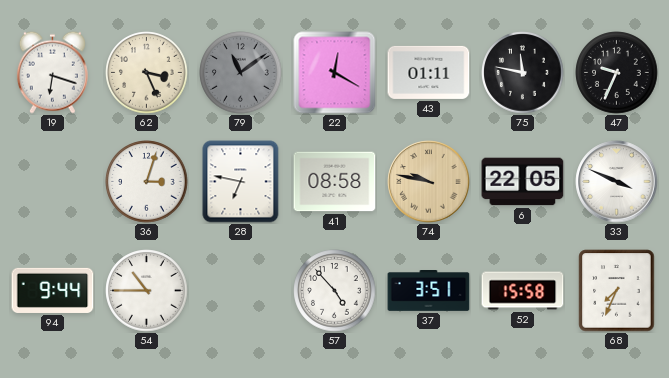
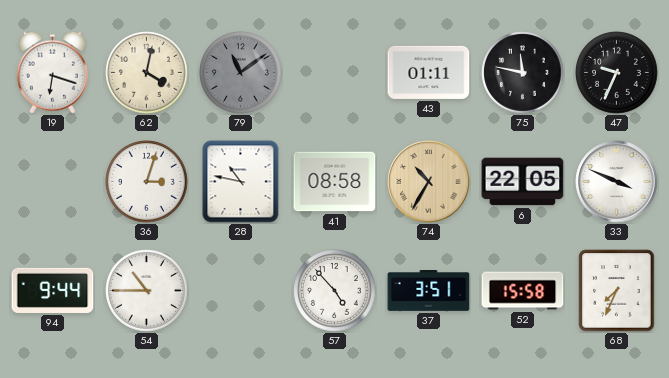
62: 3:26 -> 4:02 (147, 73)
22: 12:20 -> none (335, 73)
28: 6:47 -> 10:47 (241, 182)
74: 9:47 -> 10:35 (429, 182)
